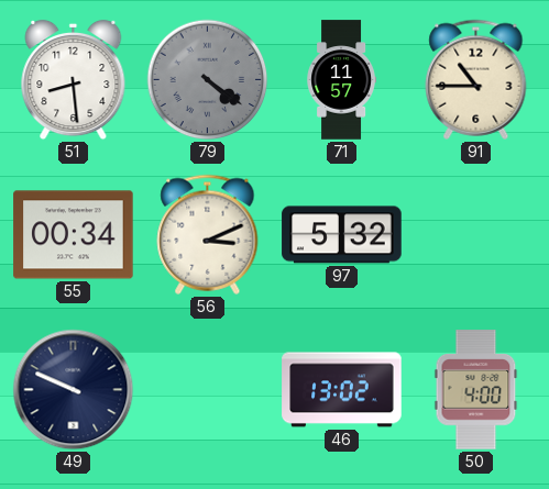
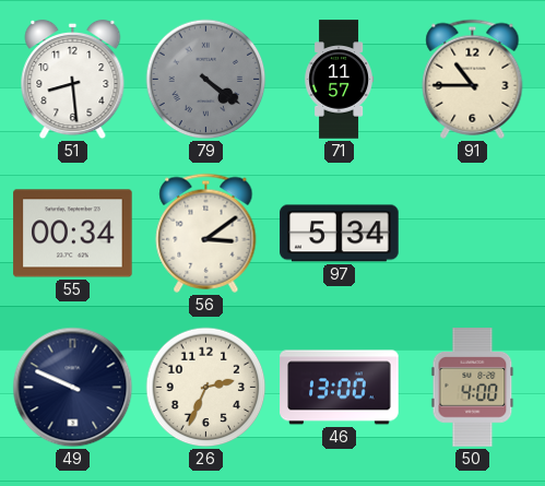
56: 3:11 -> 3:09 (206, 233)
97: 5:32 -> 5:34 (340, 234)
26: none -> 2:34 (206, 388)
46: 13:02 -> 13:00 (340, 388)
